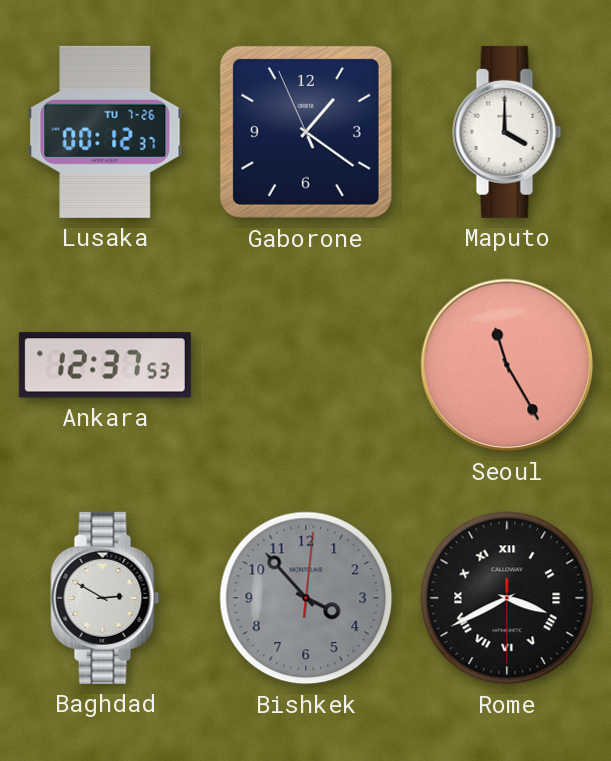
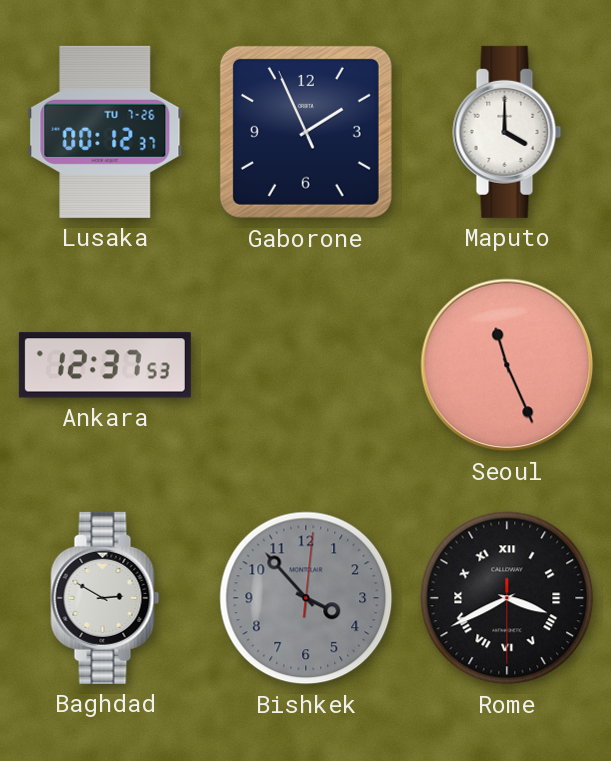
Gaborone: 1:20 -> 1:55 (306, 132)
Seoul: 11:25 -> 11:26 (507, 365)
